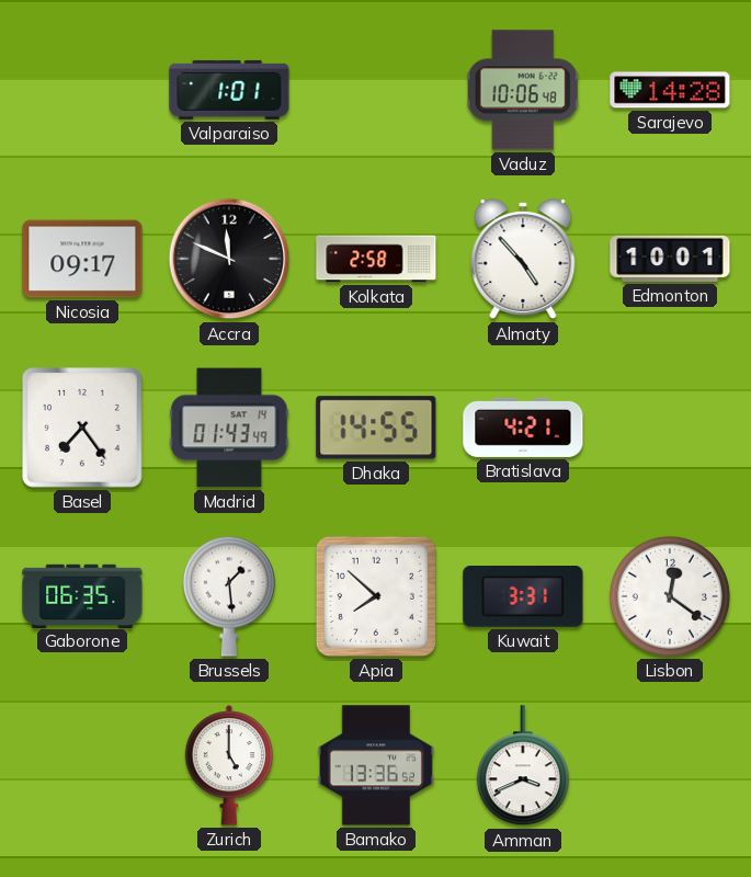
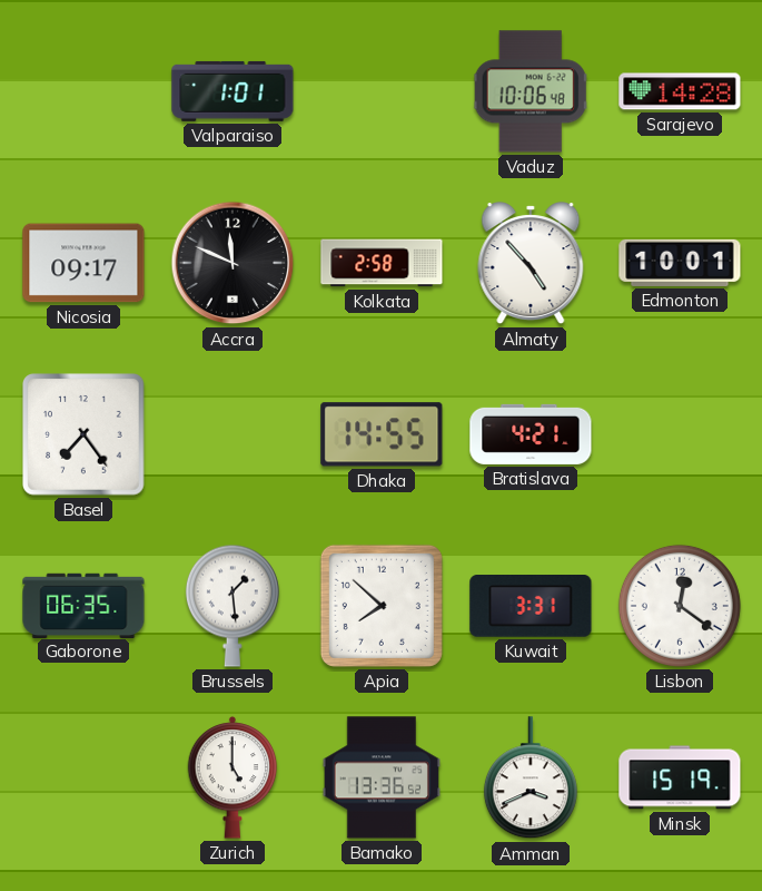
Madrid: 01:43 -> none (229, 428)
Minsk: none -> 15:19 (680, 777)
